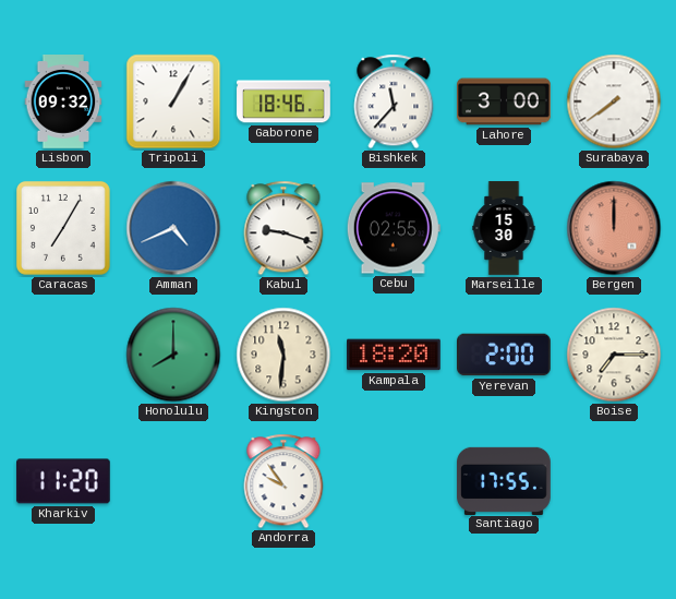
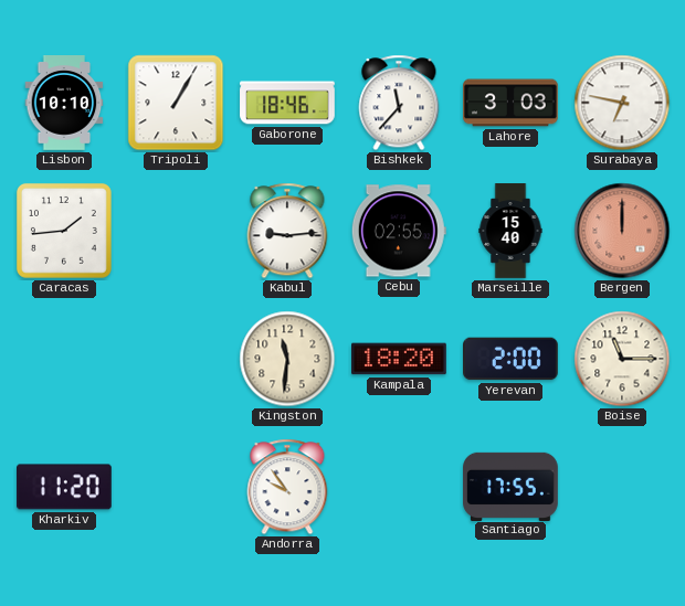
Lisbon: 09:32 -> 10:10 (64, 104)
Lahore: 3:00 -> 3:03 (510, 103)
Surabaya: 7:39 -> 6:47 (622, 103)
Caracas: 7:05 -> 1:44 (64, 231)
Amman: 4:41 -> none (173, 228)
Kabul: 9:18 -> 9:14 (287, 231)
Marseille: 15:30 -> 15:40 (510, 231)
Honolulu: 8:00 -> none (173, 355)
Boise: 7:15 -> 11:15 (622, 359)
